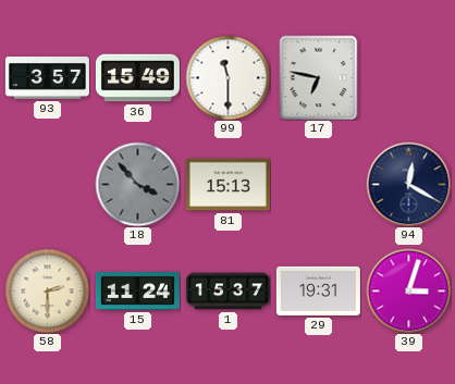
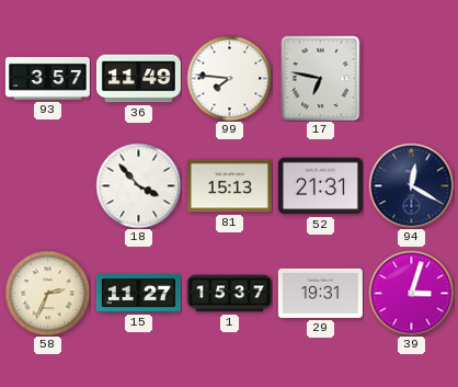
36: 15:49 -> 11:49 (138, 79)
99: 11:30 -> 7:46 (229, 78)
18 dial: grey -> white (138, 185)
52: none -> 21:31 (320, 186)
58: 2:30 -> 2:34 (47, 293)
15: 11:24 -> 11:27 (138, 293)
